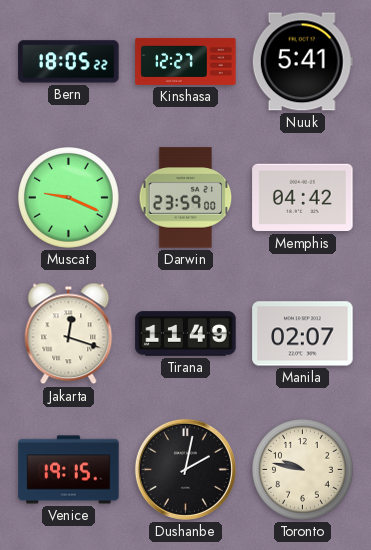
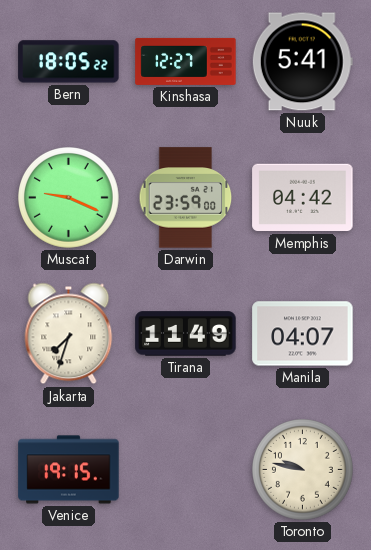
Jakarta: 12:18 -> 7:33 (69, 334)
Manila: 02:07 -> 04:07 (303, 334)
Dushanbe: 2:02 -> none (185, 469)
